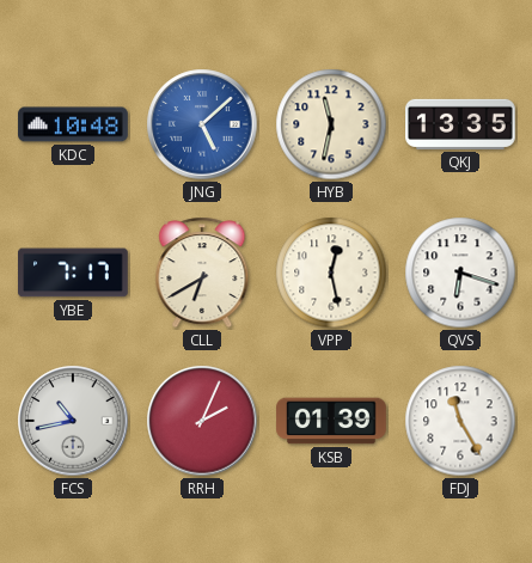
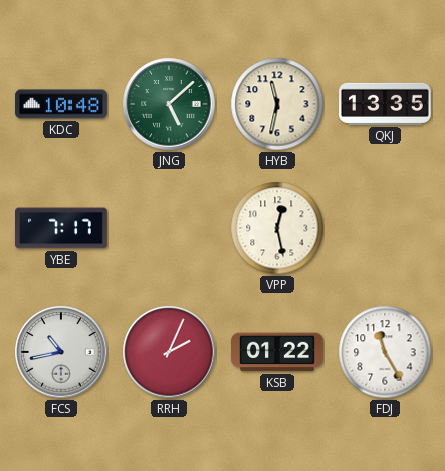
JNG dial: blue -> green (169, 104)
CLL: 6:40 -> none (202, 273)
QVS: 6:18 -> none (460, 273)
KSB: 01:39 -> 01:22 (277, 352)
